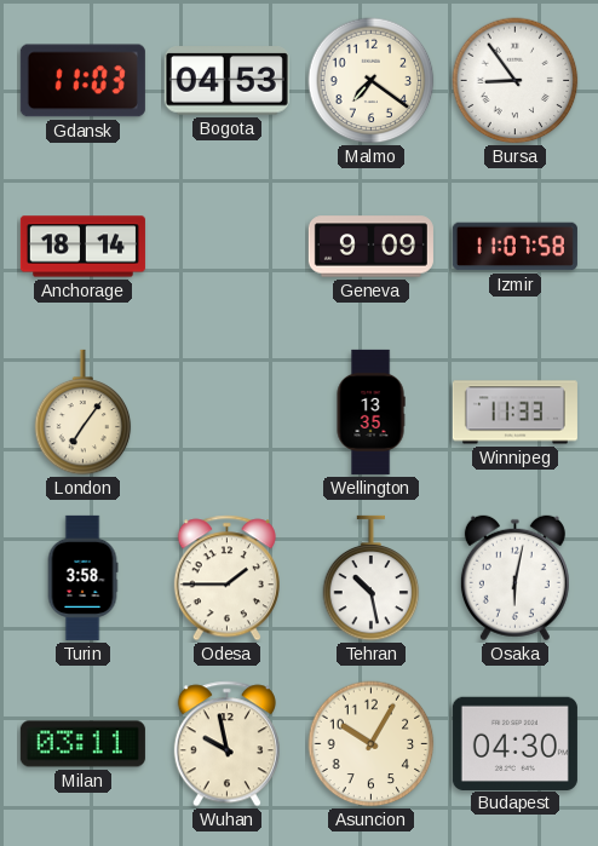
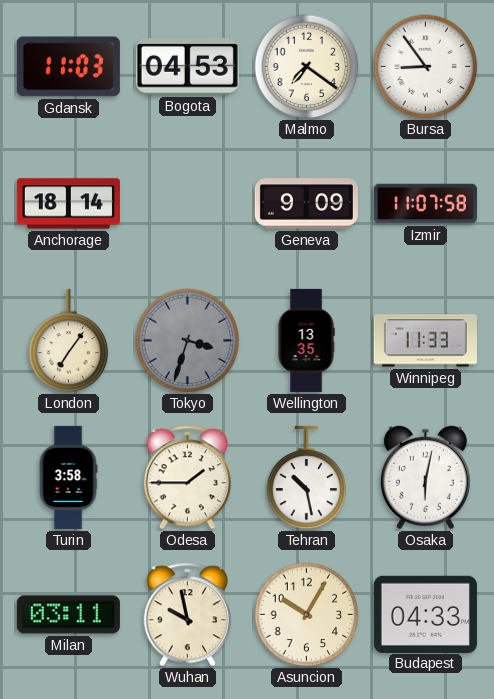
Tokyo: none -> 3:33 (188, 341)
Budapest: 04:30 -> 04:33 (425, 614)
